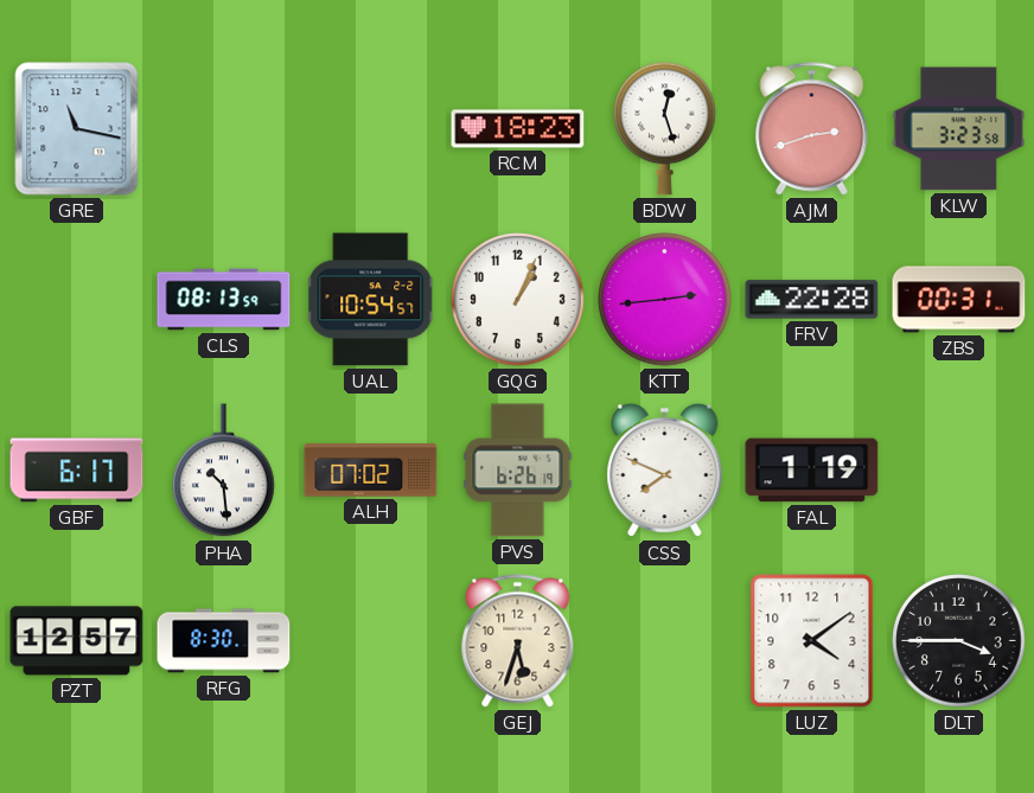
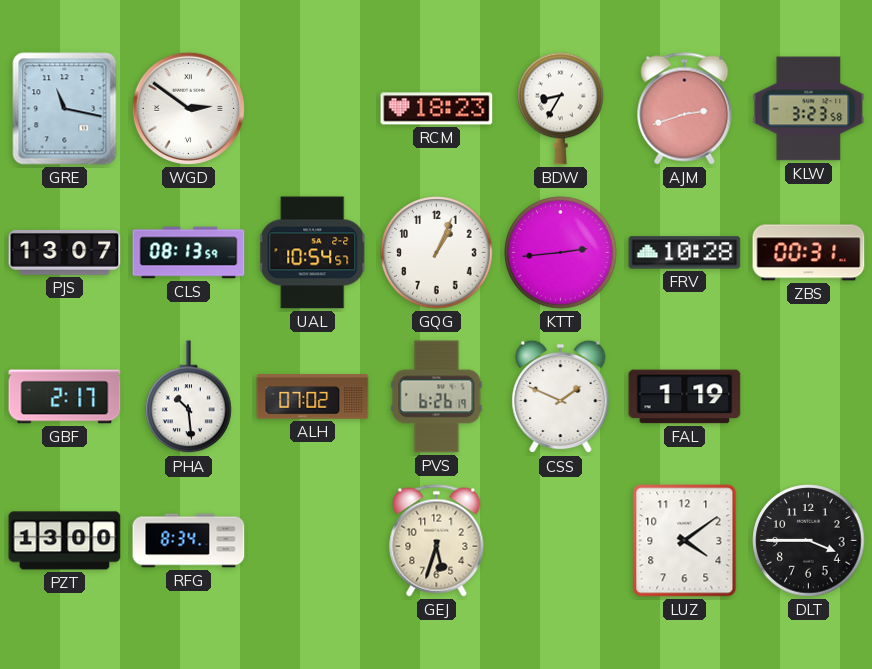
WGD: none -> 2:51 (188, 108)
BDW: 12:27 -> 8:35 (561, 108)
PJS: none -> 13:07 (65, 253)
FRV: 22:28 -> 10:28 (685, 253)
GBF: 6:17 -> 2:17 (65, 397)
CSS: 7:49 -> 1:49 (561, 397)
PZT: 12:57 -> 13:00 (65, 541)
RFG: 8:30 -> 8:34 (189, 541)
